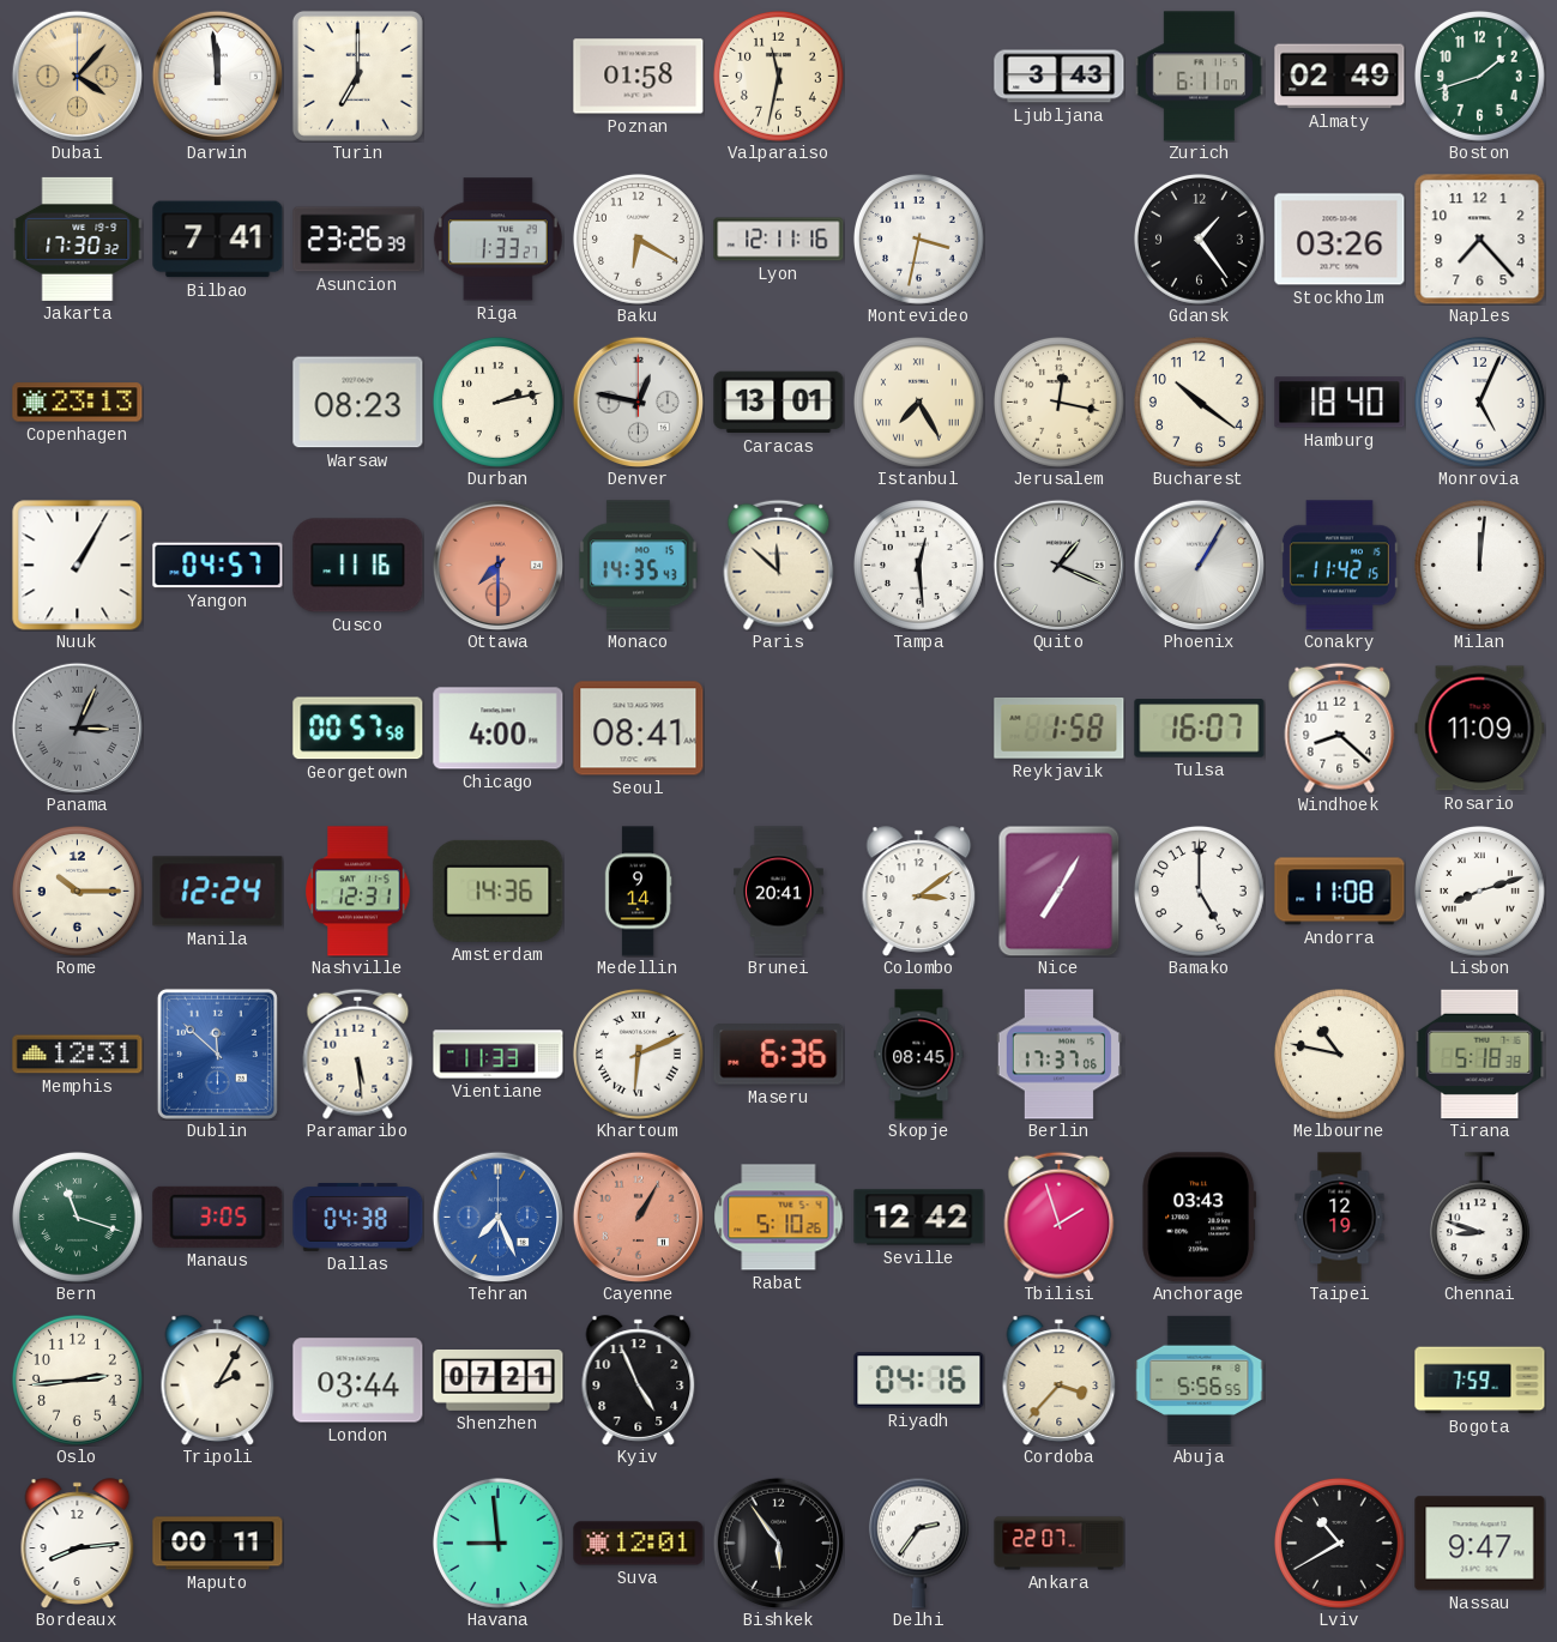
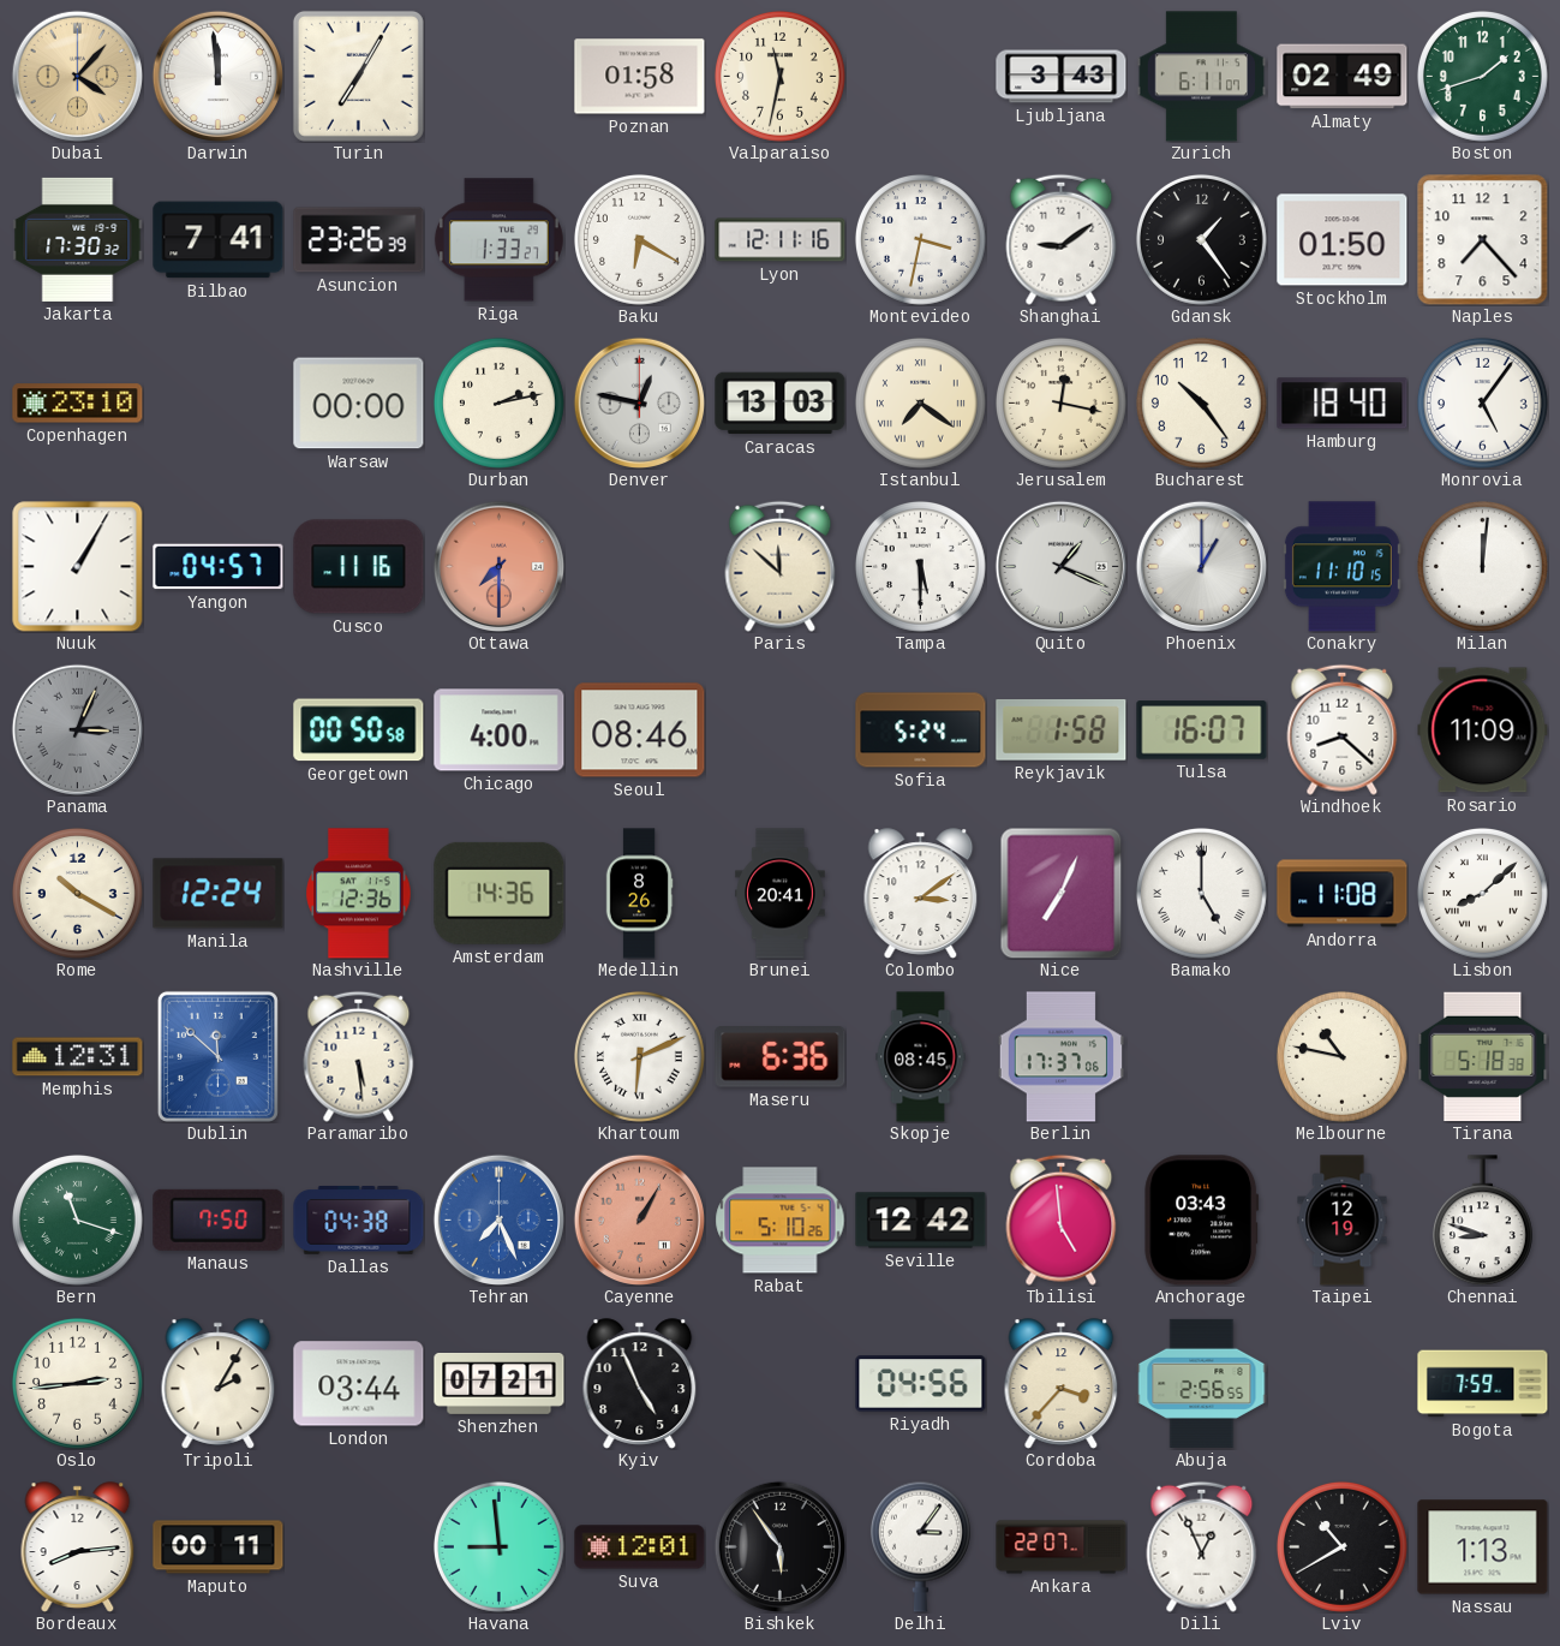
Turin: 7:00 -> 7:05 (358, 76)
Shanghai: none -> 9:09 (1062, 239)
Stockholm: 03:26 -> 01:50 (1343, 240)
Copenhagen: 23:13 -> 23:10 (78, 404)
Warsaw: 08:23 -> 00:00 (359, 404)
Caracas: 13:01 -> 13:03 (781, 404)
Istanbul: 7:25 -> 7:21 (920, 402)
Bucharest: 10:21 -> 10:24 (1201, 402)
Monrovia: 5:04 -> 5:06 (1482, 402)
Monaco: 14:35 -> none (639, 566)
Tampa: 12:29 -> 5:30 (920, 566)
Phoenix: 1:05 -> 1:00 (1201, 566)
Conakry: 11:42 -> 11:10 (1341, 567)
Georgetown: 00:57 -> 00:50 (359, 730)
Seoul: 08:41 -> 08:46 (640, 730)
Sofia: none -> 5:24 (921, 730)
Rome: 10:15 -> 10:20 (77, 893)
Nashville: 12:31 -> 12:36 (359, 894)
Medellin: 9:14 -> 8:26 (639, 894)
Nice: 7:05 -> 7:04 (1062, 893)
Bamako numerals: Arabic -> Roman (1201, 893)
Lisbon: 8:12 -> 8:08 (1482, 893)
Vientiane: 11:33 -> none (499, 1055)
Manaus: 3:05 -> 7:50 (219, 1219)
Tbilisi: 1:57 -> 4:59 (1062, 1219)
Riyadh: 04:16 -> 04:56 (921, 1384)
Abuja: 5:56 -> 2:56 (1202, 1383)
Delhi: 2:36 -> 3:06 (920, 1546)
Dili: none -> 12:56 (1202, 1546)
Nassau: 9:47 -> 1:13 (1483, 1547)
